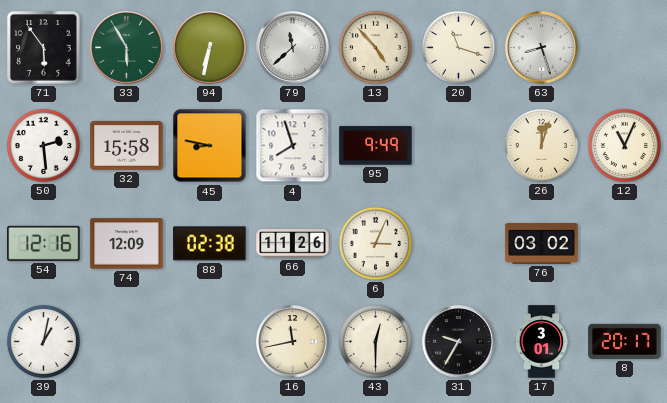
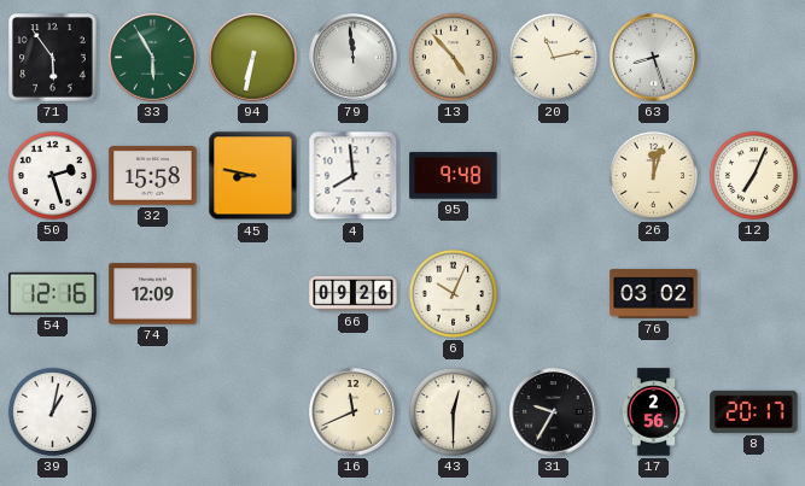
79: 11:38 -> 11:59 (354, 58)
20: 11:18 -> 11:13 (553, 57)
50: 2:29 -> 2:27 (52, 175)
4: 7:57 -> 7:59 (354, 176)
95: 9:49 -> 9:48 (454, 176)
12: 11:04 -> 7:04 (753, 175)
88: 02:38 -> none (210, 244)
66: 11:26 -> 09:26 (354, 294)
6: 3:04 -> 10:04 (453, 293)
16: 11:43 -> 11:41 (354, 412)
17: 3:01 -> 2:56 (654, 412)
